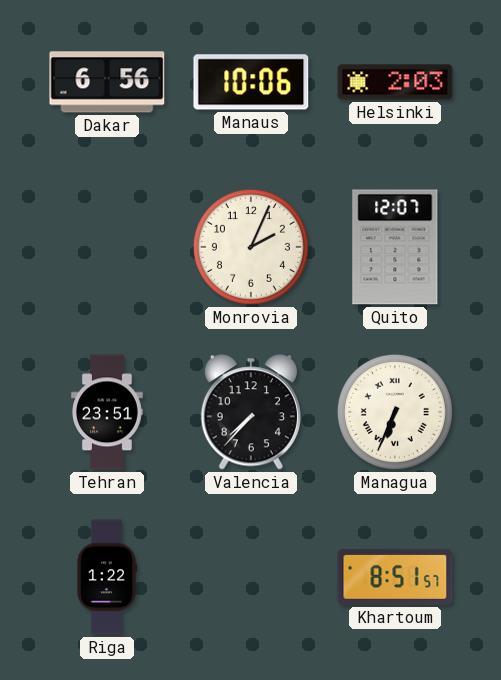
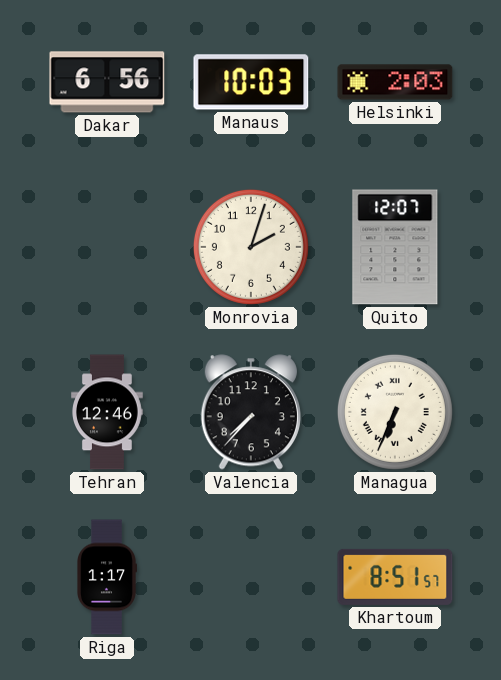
Manaus: 10:06 -> 10:03 (251, 82)
Monrovia: 2:04 -> 2:03 (251, 247)
Tehran: 23:51 -> 12:46 (108, 412)
Riga: 1:22 -> 1:17 (107, 577)
